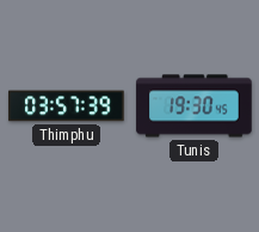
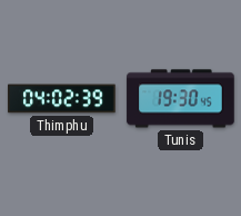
Thimphu: 03:57 -> 04:02 (62, 99)
